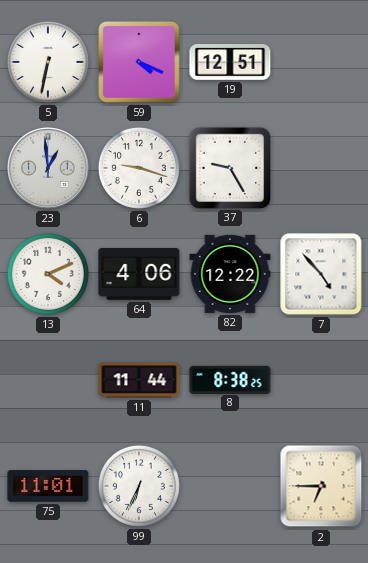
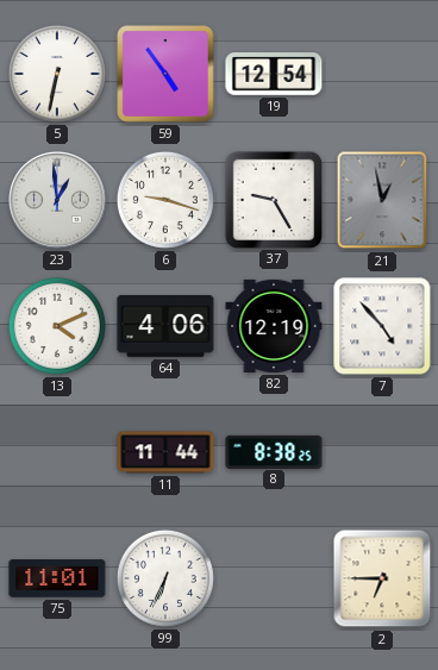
59: 4:19 -> 4:54 (165, 74)
19: 12:51 -> 12:54 (274, 75)
21: none -> 12:58 (382, 200)
82: 12:22 -> 12:19 (274, 326)
